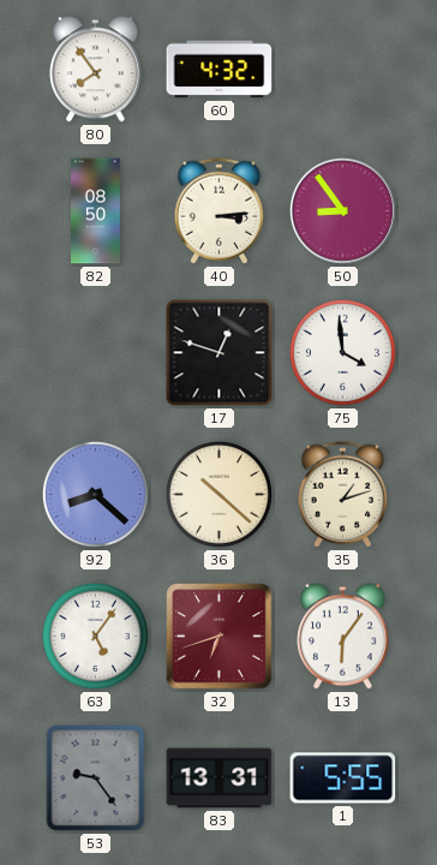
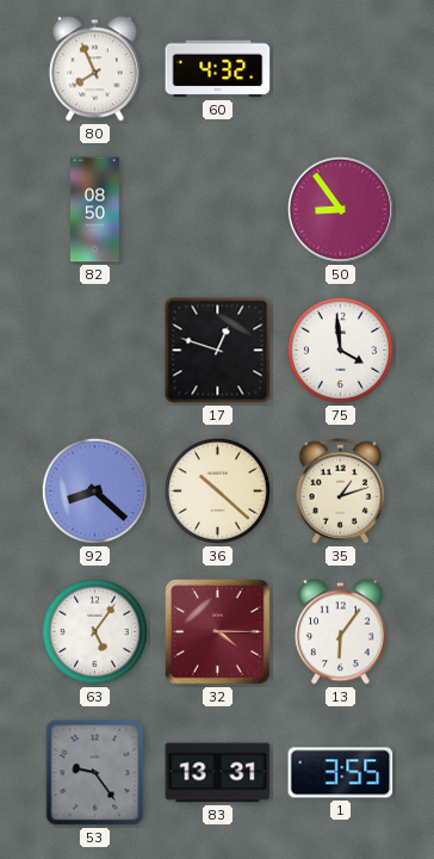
80: 7:54 -> 7:56 (95, 69)
40: 3:14 -> none (220, 211)
32: 6:42 -> 4:15 (218, 632)
1: 5:55 -> 3:55 (341, 773)
